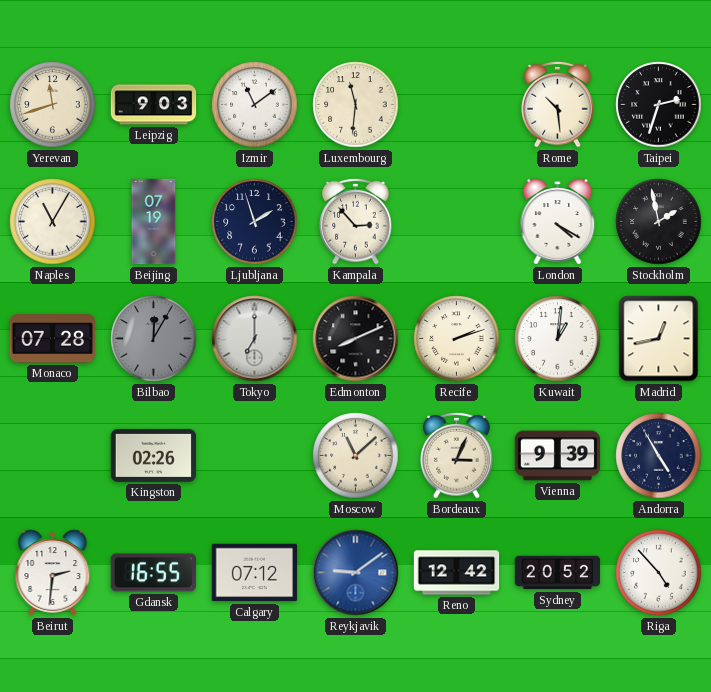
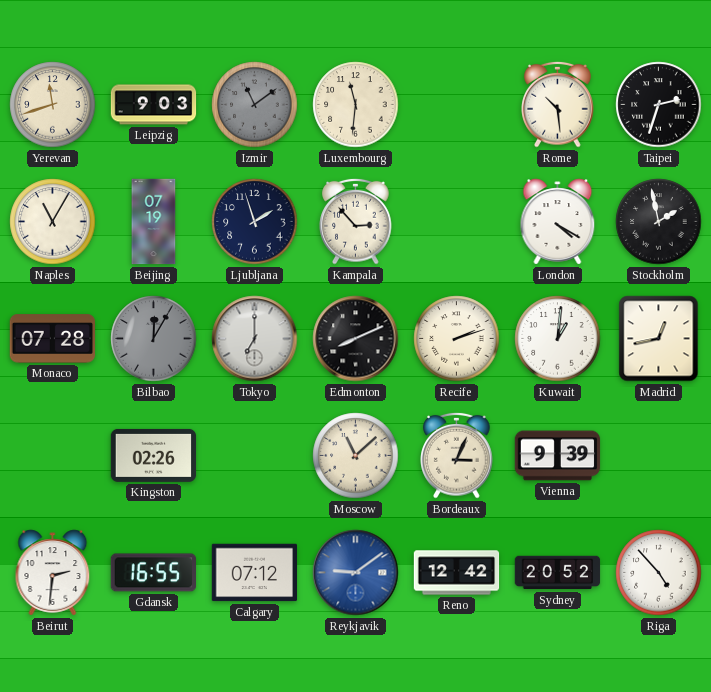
Izmir dial: white -> grey (255, 105)
Andorra: 4:55 -> none (659, 456)
